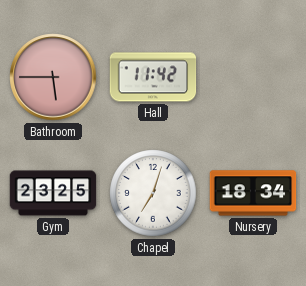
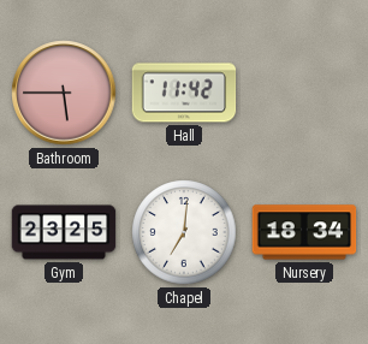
Chapel: 7:03 -> 7:01 (184, 232)
